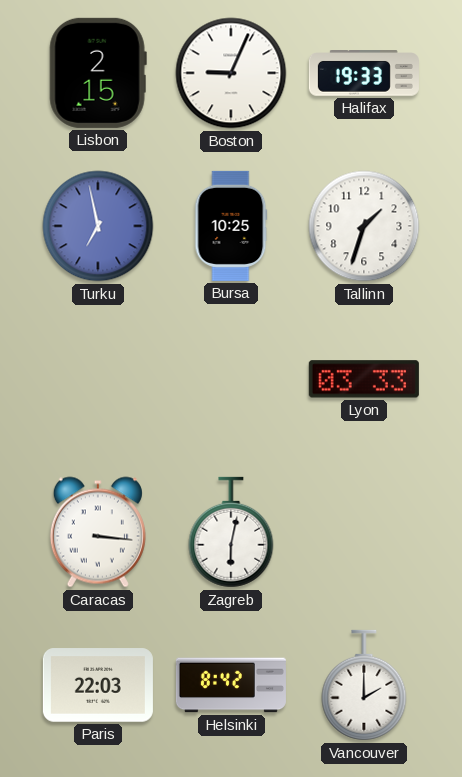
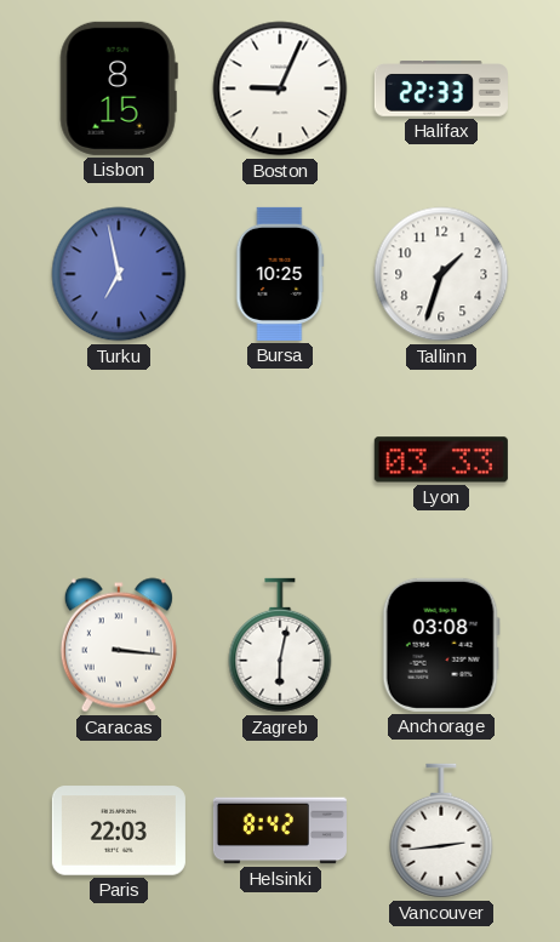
Lisbon: 2:15 -> 8:15 (119, 89)
Halifax: 19:33 -> 22:33 (441, 89)
Anchorage: none -> 03:08 (441, 645)
Vancouver: 2:00 -> 2:44 (441, 830)
